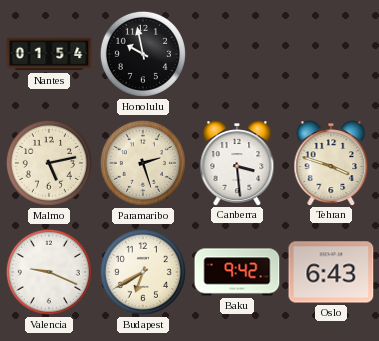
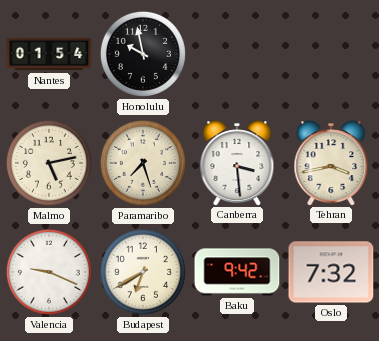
Paramaribo: 2:27 -> 7:27 (143, 163)
Tehran: 3:48 -> 3:43 (331, 163)
Oslo: 6:43 -> 7:32 (331, 272)
